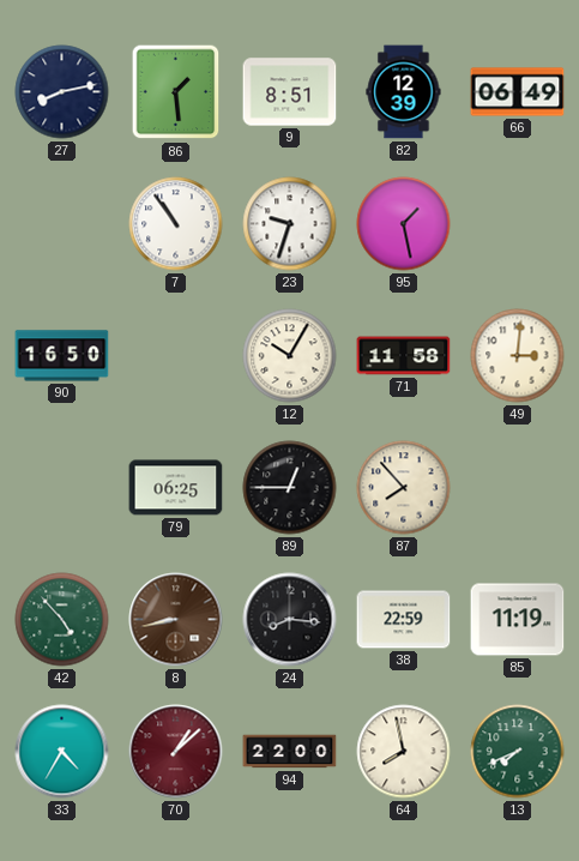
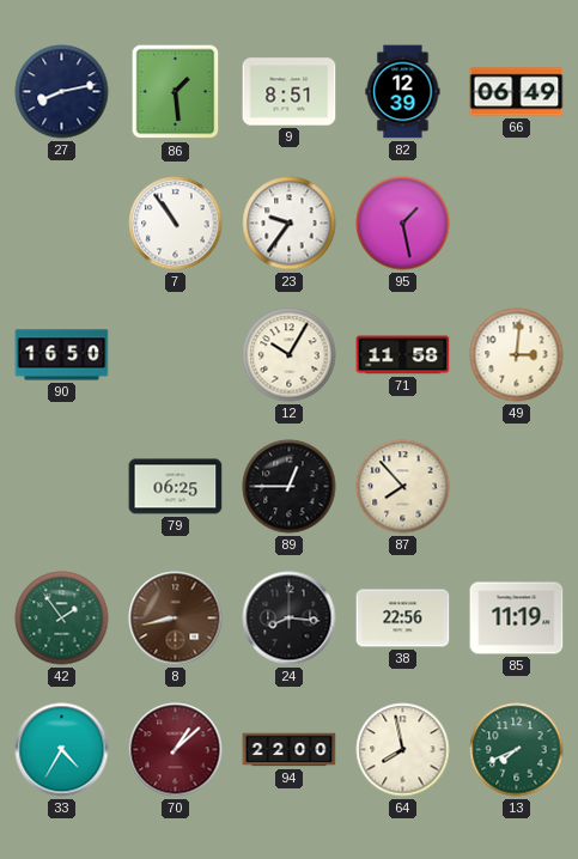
23: 9:33 -> 9:36 (290, 224)
42: 4:53 -> 1:54 (62, 619)
38: 22:59 -> 22:56 (403, 619)
